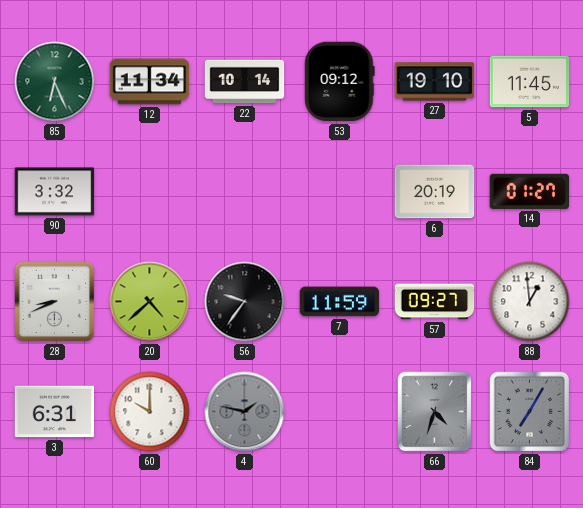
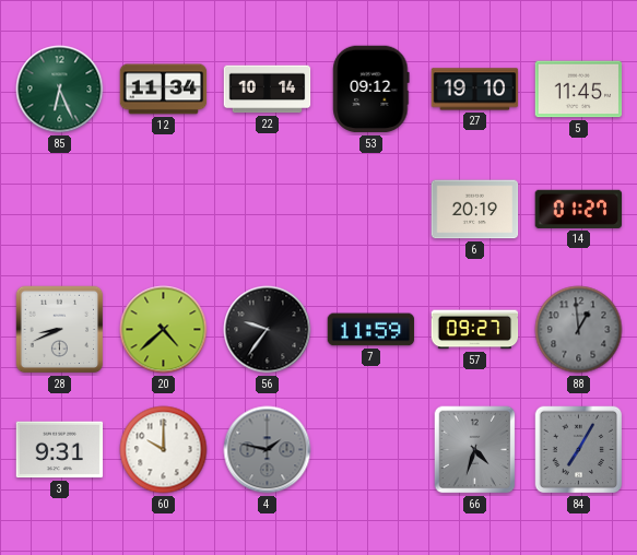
90: 3:32 -> none (55, 192)
88 dial: white -> grey (579, 330)
3: 6:31 -> 9:31 (60, 450)
